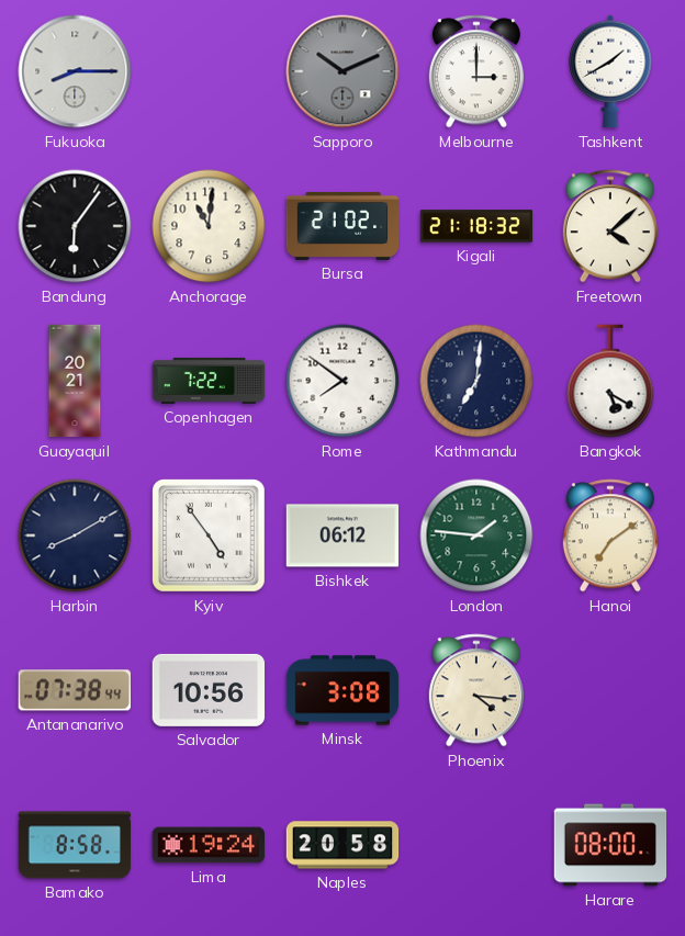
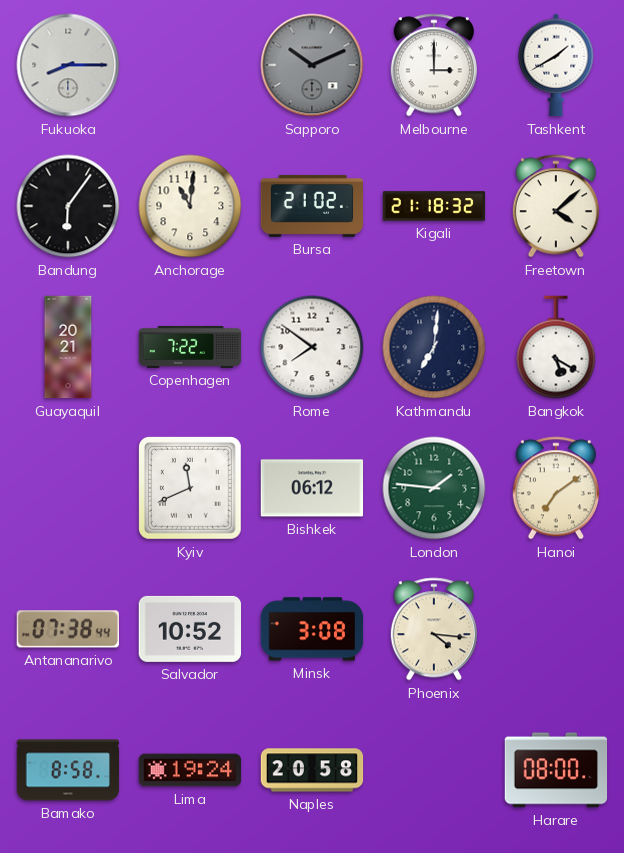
Harbin: 8:10 -> none (75, 535)
Kyiv: 4:54 -> 11:41 (191, 489)
Salvador: 10:56 -> 10:52 (190, 629)
